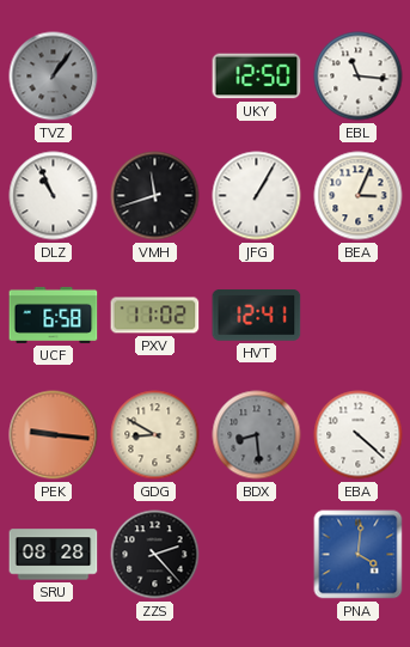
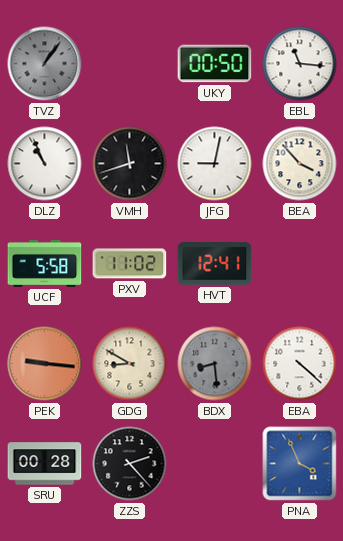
UKY: 12:50 -> 00:50 (215, 64)
JFG: 1:05 -> 9:02 (215, 164)
BEA: 3:04 -> 3:53 (300, 164)
UCF: 6:58 -> 5:58 (45, 263)
SRU: 08:28 -> 00:28 (45, 464)
PNA: 4:01 -> 3:56 (300, 464)
